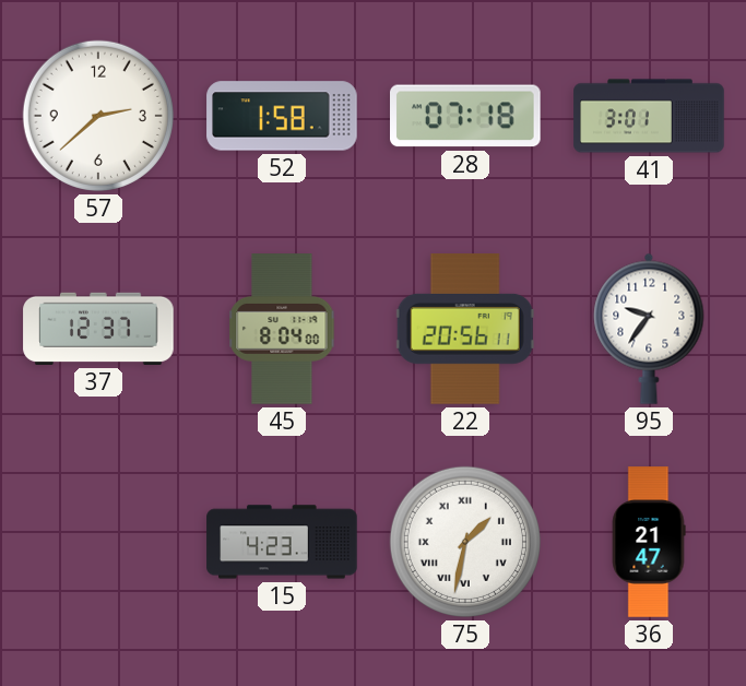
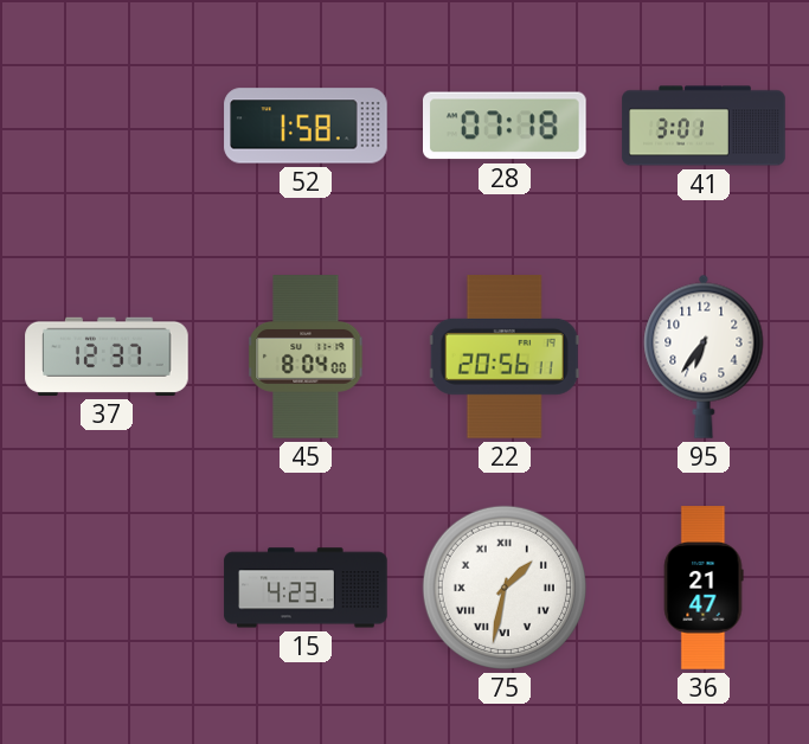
57: 2:38 -> none (98, 116)
95: 9:36 -> 6:36 (704, 357)
